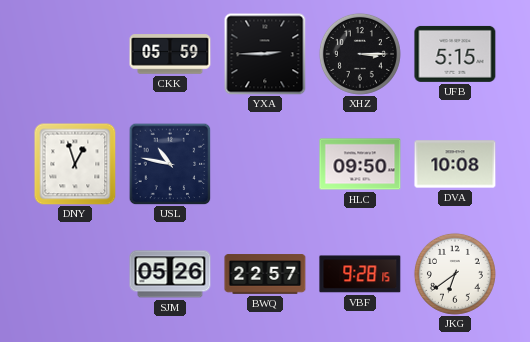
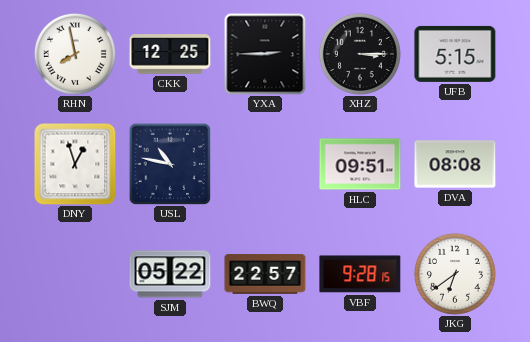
RHN: none -> 7:58 (75, 54)
CKK: 05:59 -> 12:25 (170, 54)
HLC: 09:50 -> 09:51 (360, 164)
DVA: 10:08 -> 08:08 (455, 164)
SJM: 05:26 -> 05:22 (170, 274)
